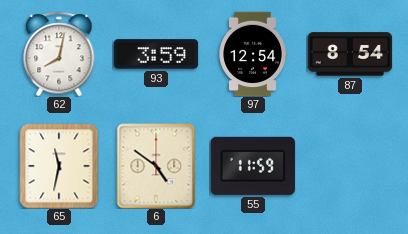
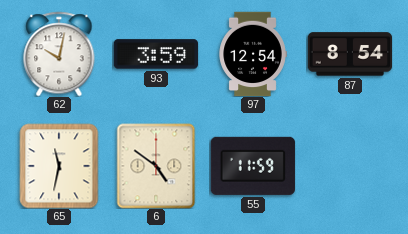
62: 8:02 -> 10:02 (59, 54)
